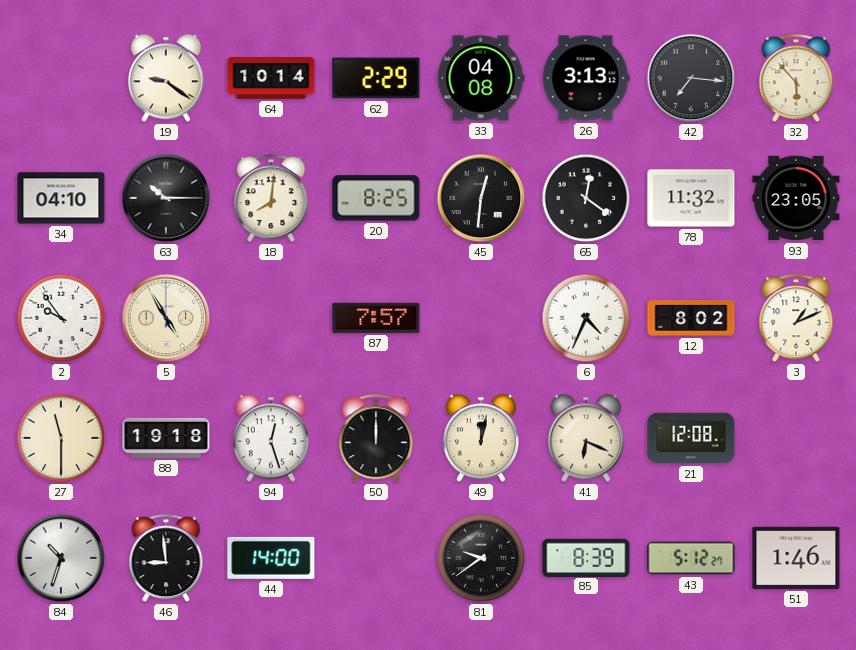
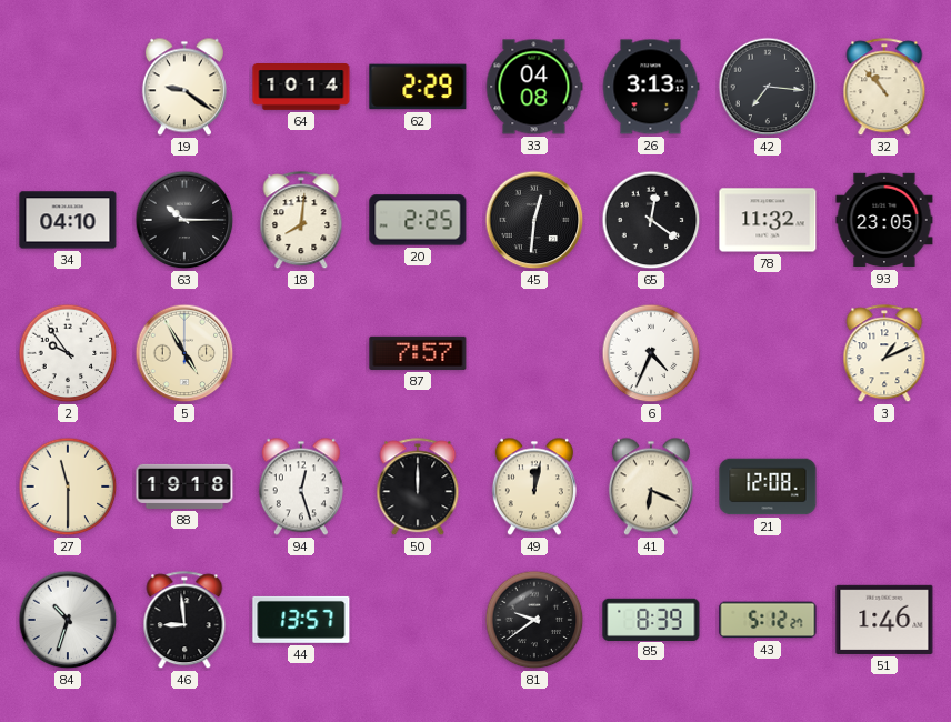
32: 5:53 -> 10:53 (884, 88)
20: 8:25 -> 2:25 (418, 220)
12: 8:02 -> none (691, 318)
44: 14:00 -> 13:57 (301, 620)
